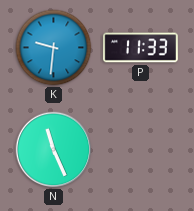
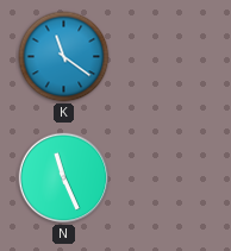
K: 9:31 -> 11:21 (64, 57)
P: 11:33 -> none (140, 48)
